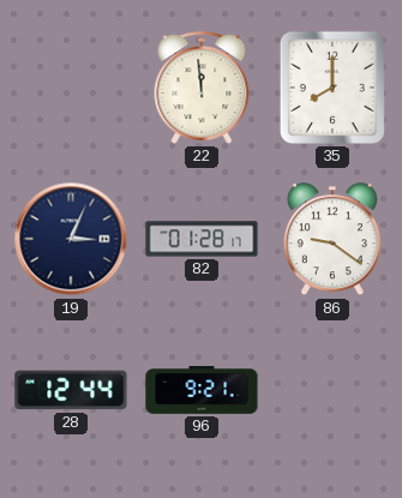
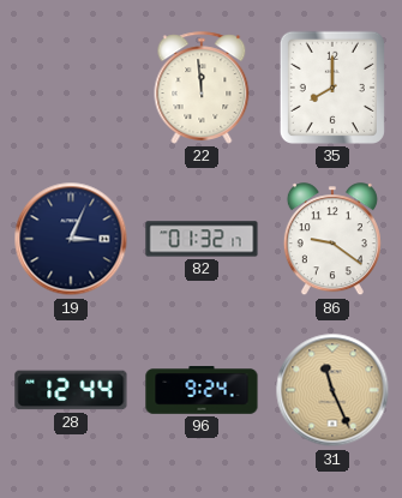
82: 01:28 -> 01:32 (202, 239)
96: 9:21 -> 9:24 (202, 390)
31: none -> 11:26 (332, 390)
